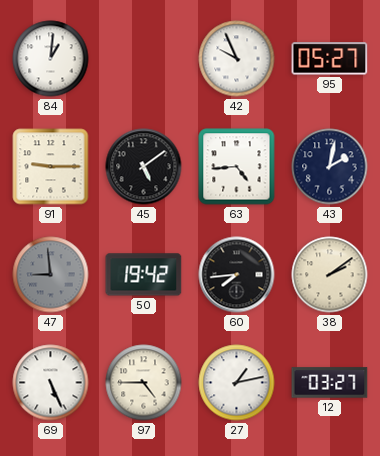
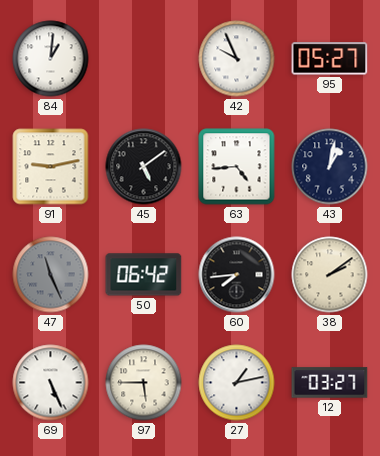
91: 9:15 -> 9:13 (51, 167)
43: 2:02 -> 1:02 (330, 167)
47: 8:59 -> 11:26 (51, 275)
50: 19:42 -> 06:42 (144, 275)
97: 4:45 -> 5:45 (144, 383)
